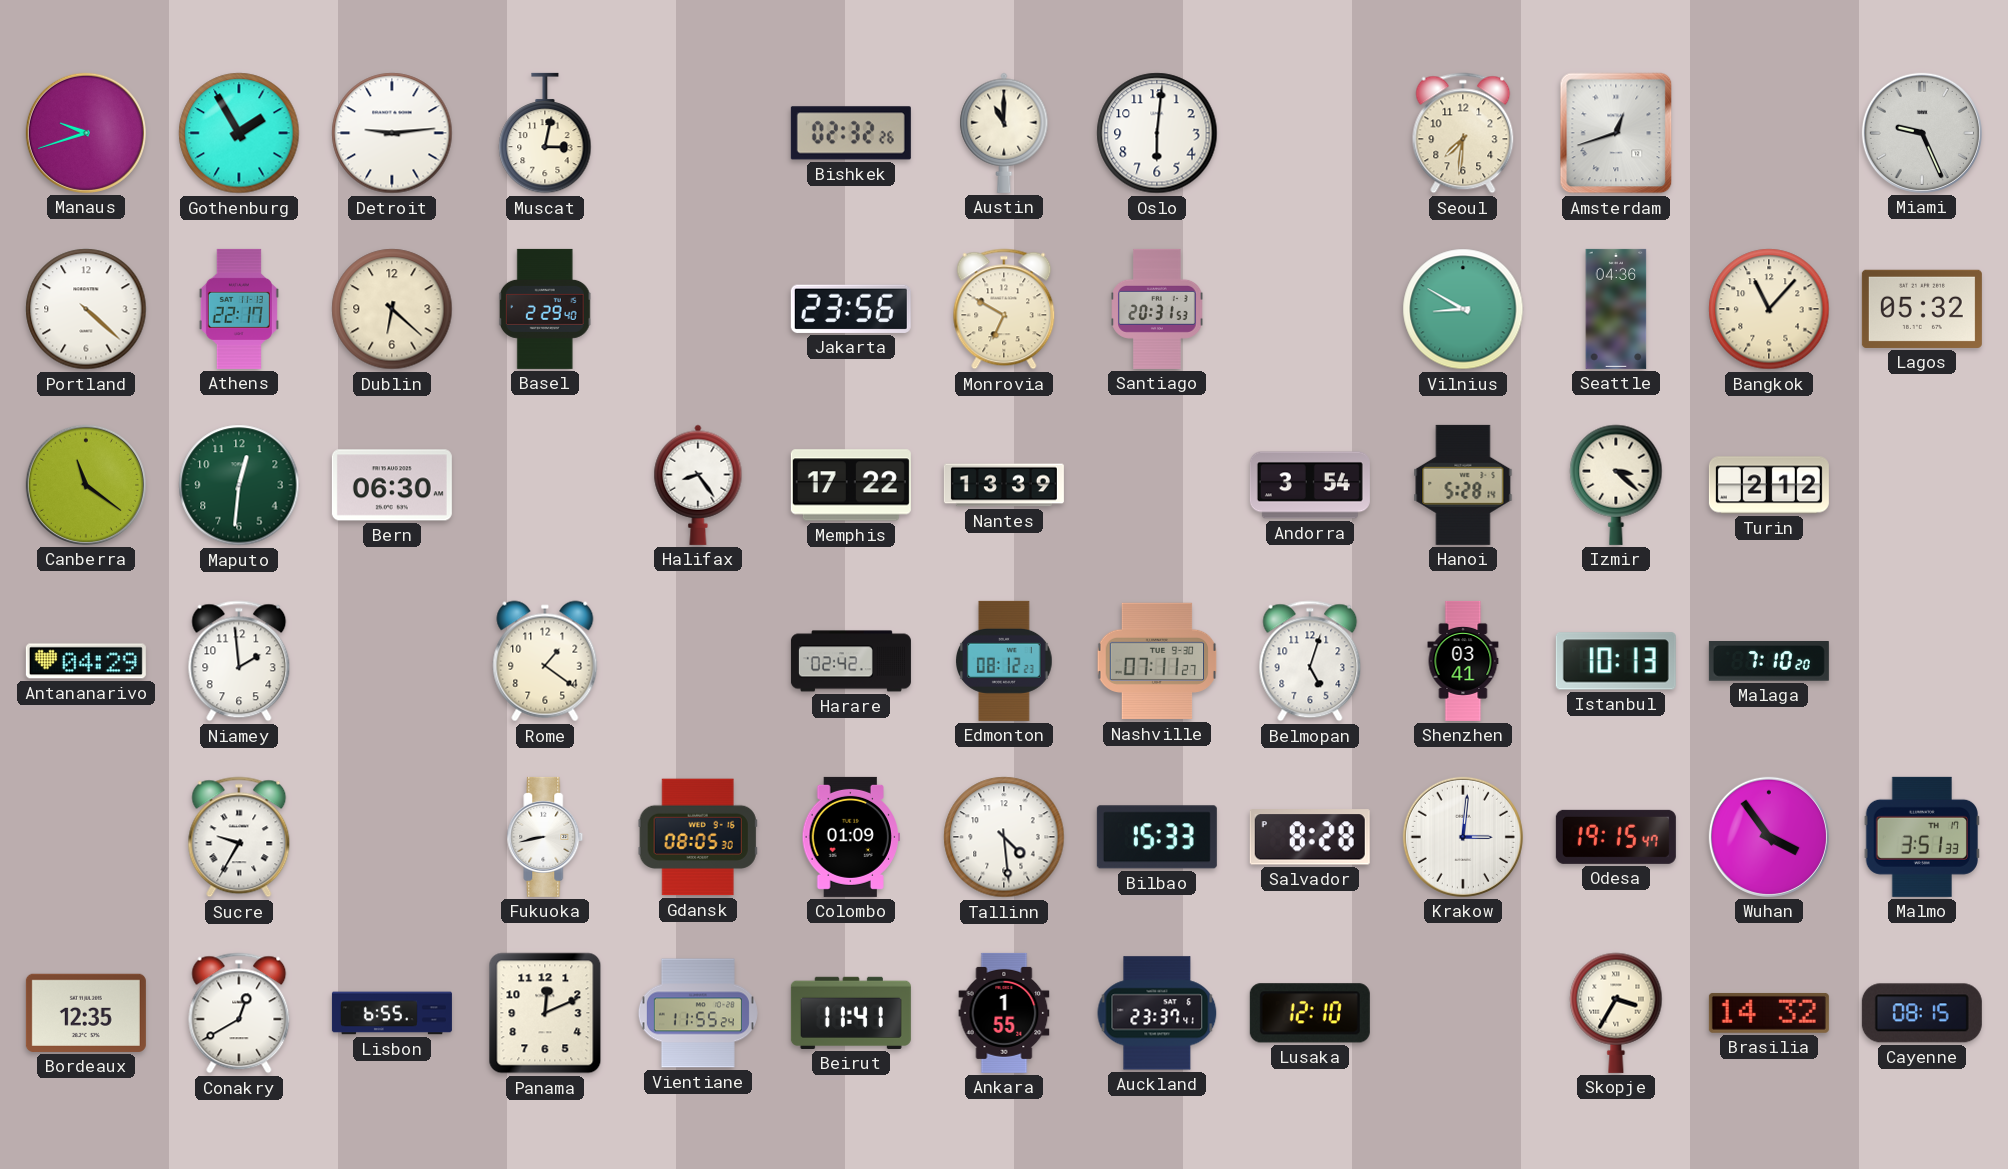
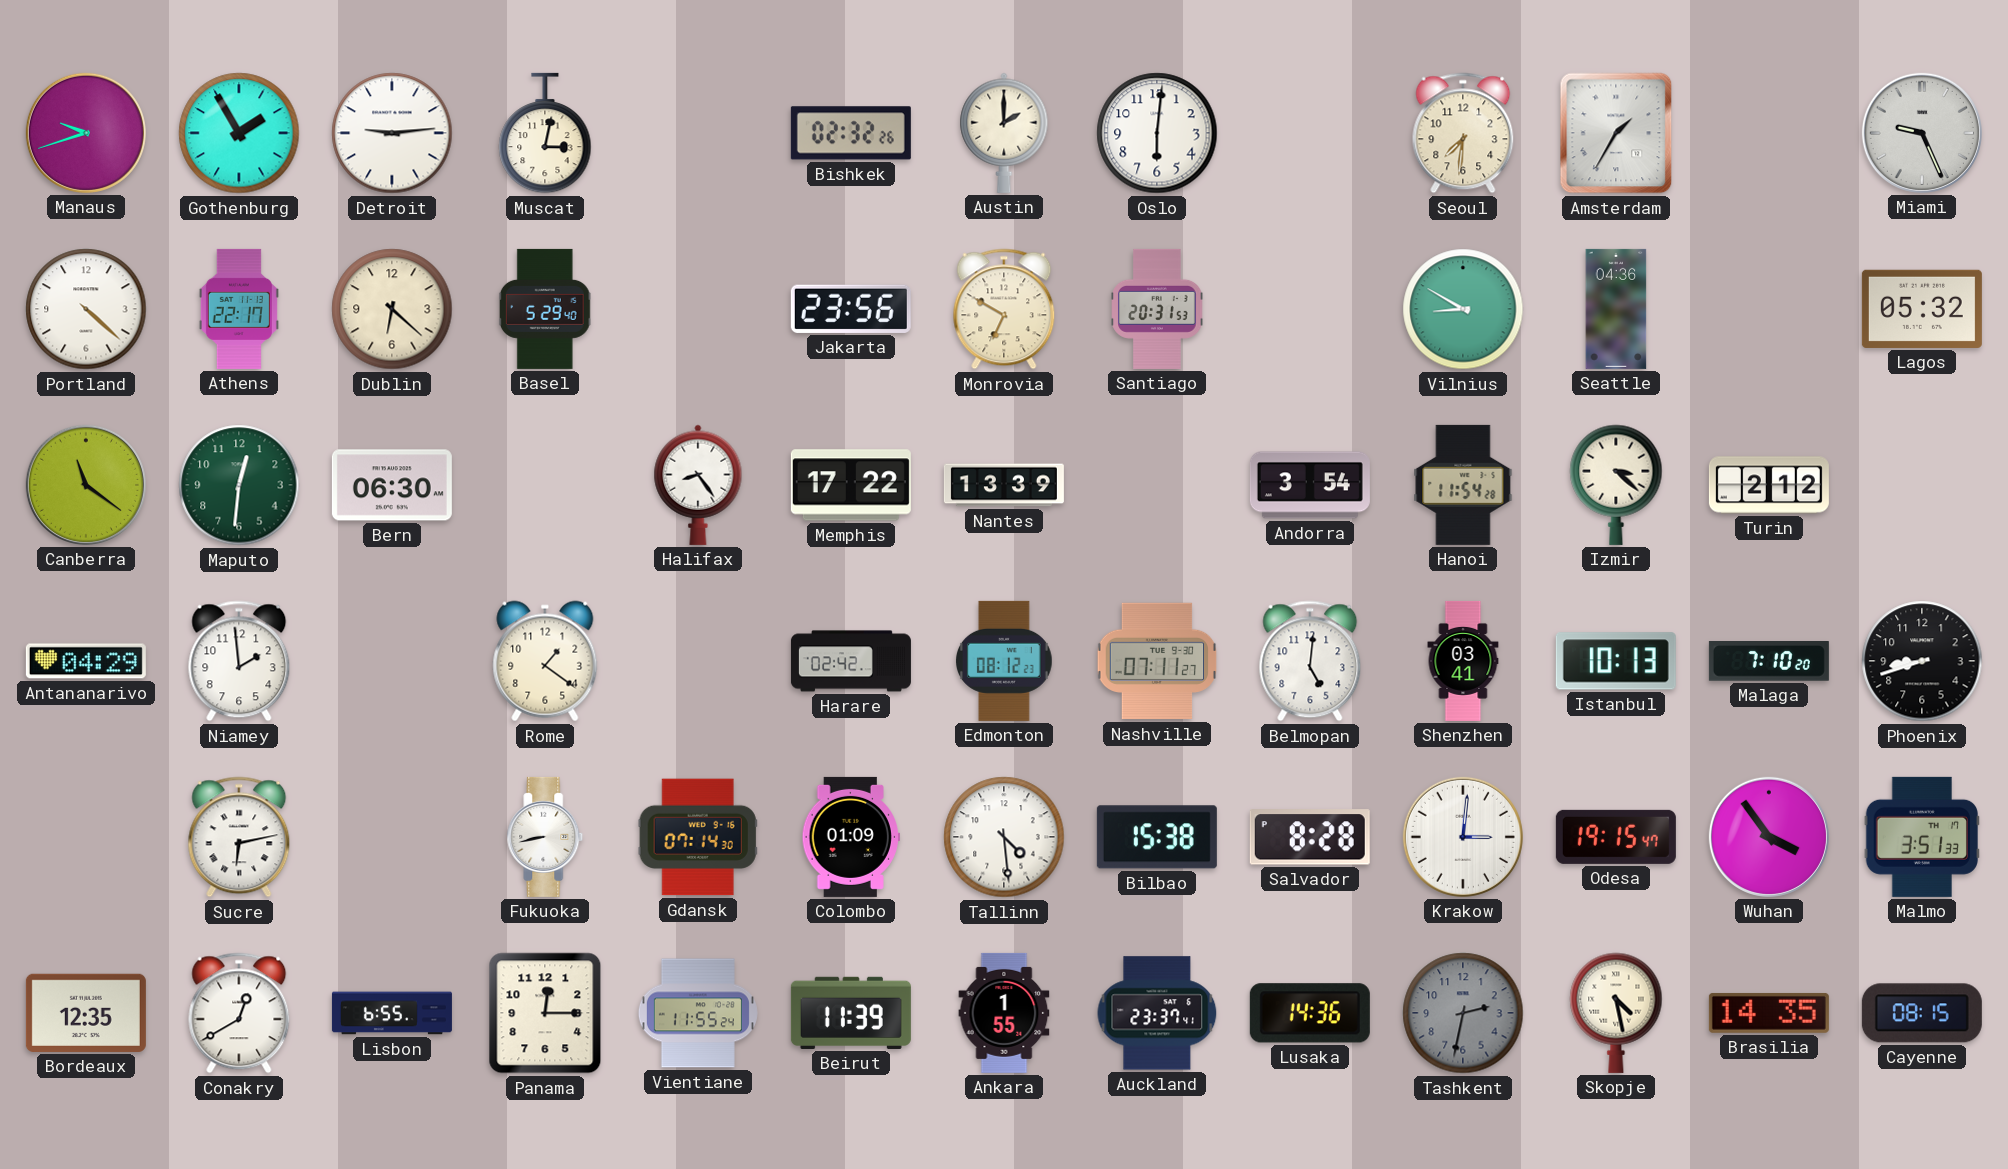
Austin: 11:00 -> 2:00 (1004, 133)
Amsterdam: 12:42 -> 1:35 (1616, 133)
Basel: 2:29 -> 5:29 (545, 309)
Bangkok: 11:07 -> none (1769, 309)
Hanoi: 5:28 -> 11:54 (1463, 485)
Belmopan: 5:03 -> 5:01 (1310, 661)
Phoenix: none -> 8:42 (1922, 661)
Sucre: 9:35 -> 6:13 (239, 837)
Gdansk: 08:05 -> 07:14 (698, 837)
Bilbao: 15:33 -> 15:38 (1157, 837)
Panama: 12:11 -> 12:15 (545, 1013)
Beirut: 11:41 -> 11:39 (851, 1013)
Lusaka: 12:10 -> 14:36 (1310, 1013)
Tashkent: none -> 2:32 (1463, 1013)
Skopje: 3:35 -> 4:28 (1616, 1013)
Brasilia: 14:32 -> 14:35 (1769, 1013)
